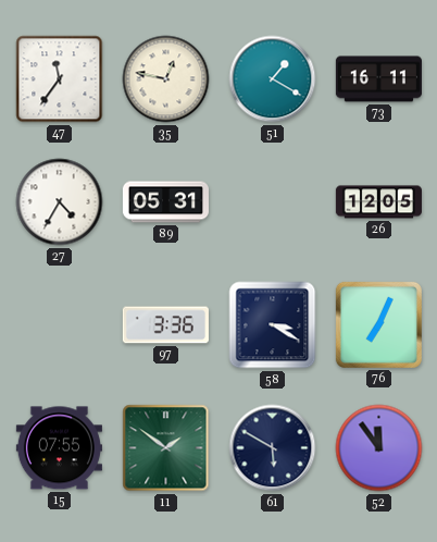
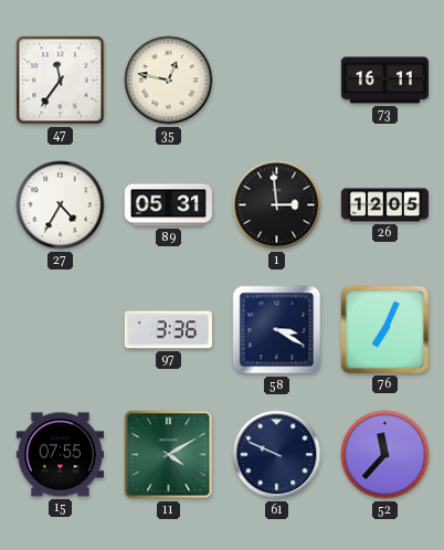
51: 1:20 -> none (273, 79)
1: none -> 2:59 (277, 205)
11: 1:51 -> 4:10 (169, 455)
61: 5:50 -> 9:49 (277, 455)
52: 11:54 -> 11:37 (385, 455)
